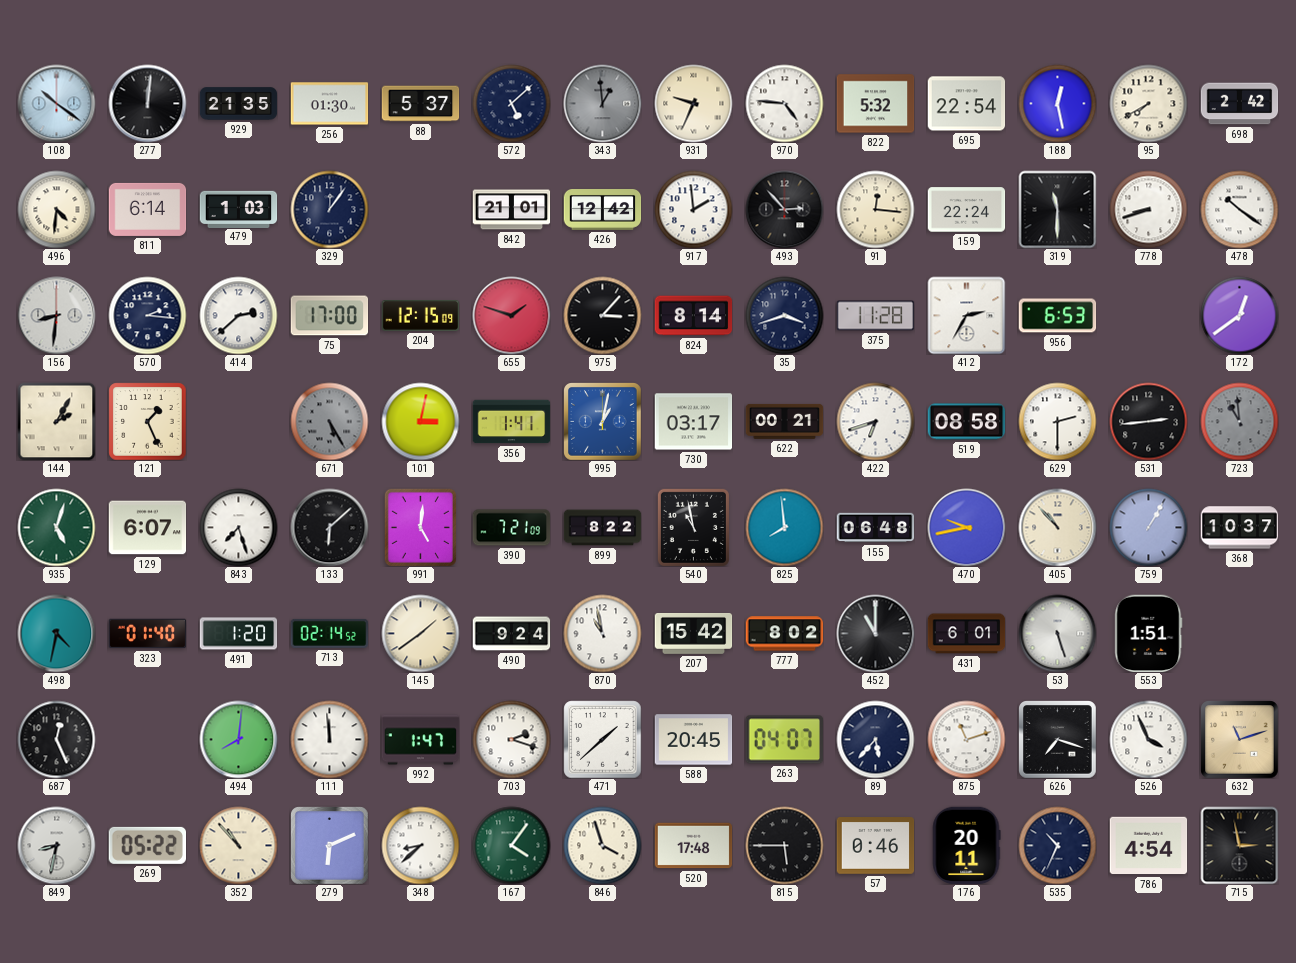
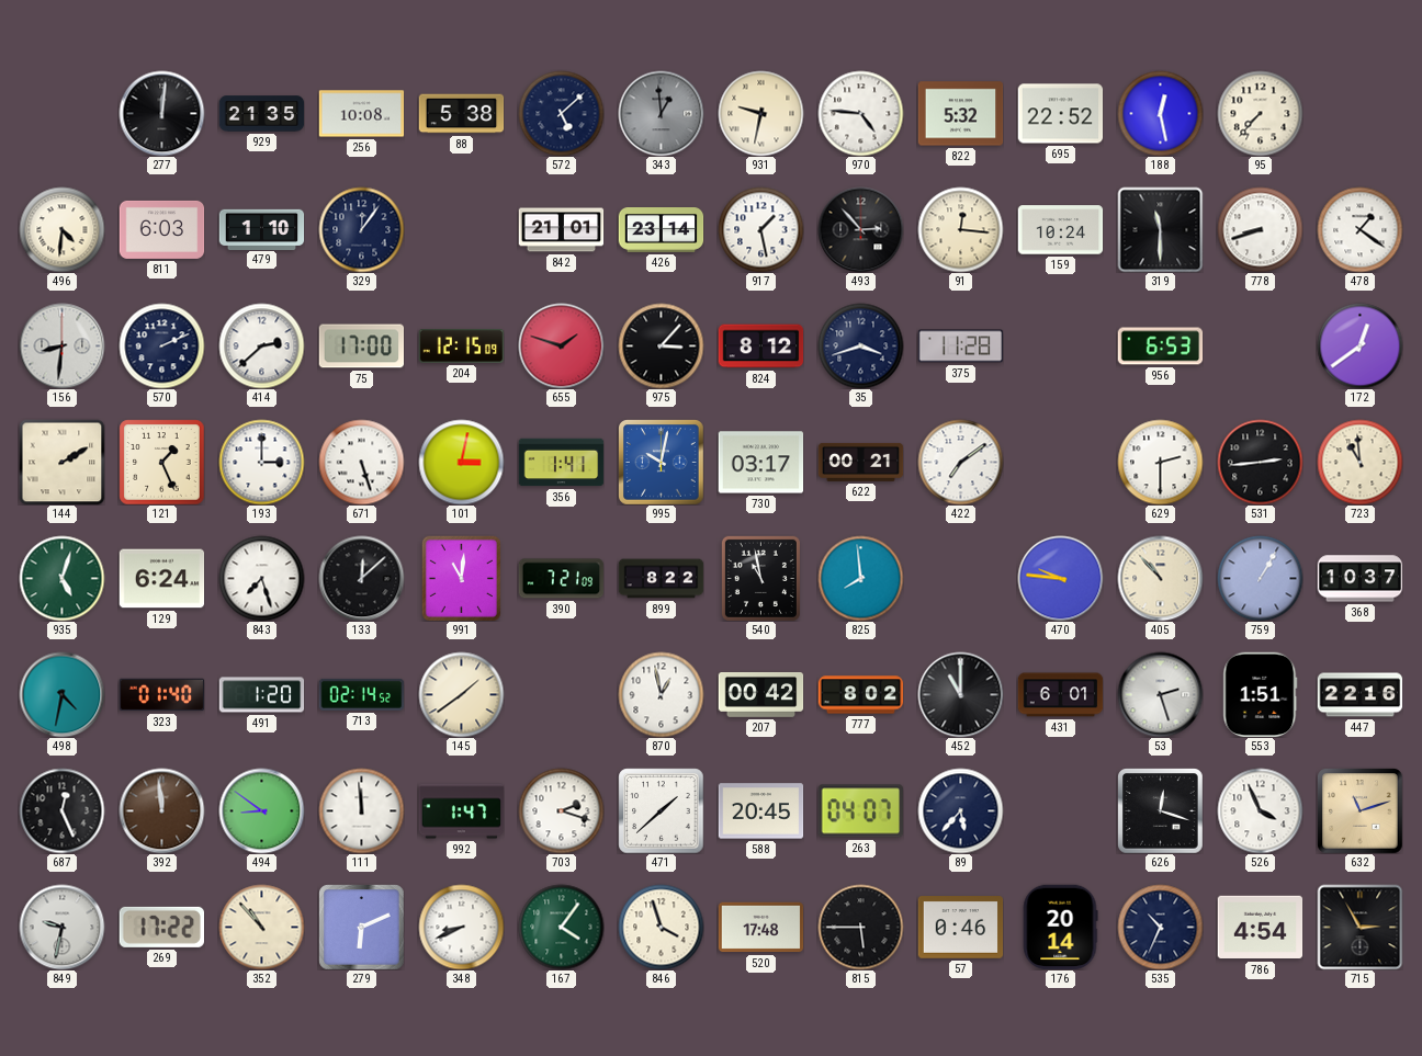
108: 10:21 -> none (56, 103)
256: 01:30 -> 10:08 (361, 114)
88: 5:37 -> 5:38 (461, 114)
931: 9:34 -> 9:32 (760, 113)
695: 22:54 -> 22:52 (1060, 114)
95: 7:40 -> 7:37 (1260, 113)
698: 2:42 -> none (1239, 104)
811: 6:14 -> 6:03 (161, 229)
479: 1:03 -> 1:10 (261, 229)
426: 12:42 -> 23:14 (661, 230)
917: 1:59 -> 1:28 (760, 229)
159: 22:24 -> 10:24 (1060, 230)
478: 10:21 -> 1:21 (1359, 229)
570: 2:16 -> 2:11 (161, 345)
824: 8:14 -> 8:12 (760, 347)
412: 2:35 -> none (966, 315)
144: 2:05 -> 2:10 (61, 462)
193: none -> 3:00 (261, 462)
671: 5:25 -> 5:27 (361, 462)
671 dial: grey -> white (361, 462)
995: 1:02 -> 10:02 (661, 462)
422: 6:42 -> 7:09 (960, 462)
519: 08:58 -> none (966, 422)
723 dial: grey -> cream (1359, 462)
129: 6:07 -> 6:24 (161, 579)
133: 6:08 -> 12:08 (361, 578)
991: 5:01 -> 11:01 (461, 578)
155: 06:48 -> none (875, 528)
470: 9:43 -> 9:46 (1060, 578)
490: 9:24 -> none (511, 634)
870: 10:58 -> 12:58 (661, 694)
207: 15:42 -> 00:42 (760, 695)
53: 5:27 -> 2:27 (1160, 694)
447: none -> 22:16 (1359, 695)
392: none -> 11:59 (161, 810)
494: 8:01 -> 8:51 (261, 810)
875: 11:12 -> none (966, 739)
626: 7:18 -> 12:18 (1160, 810)
849: 8:32 -> 9:32 (61, 927)
269: 05:22 -> 17:22 (161, 927)
348: 8:38 -> 8:41 (461, 927)
176: 20:11 -> 20:14 (1060, 927)
715: 2:58 -> 2:55 (1359, 927)
